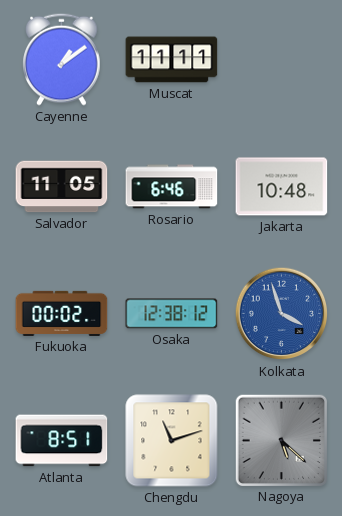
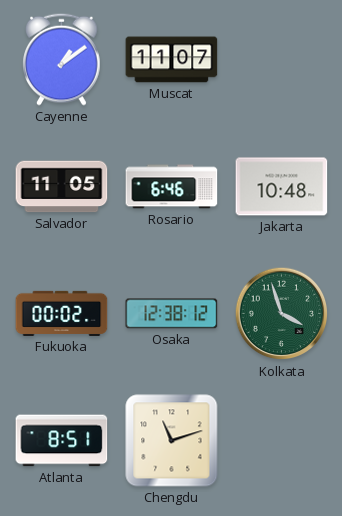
Muscat: 11:11 -> 11:07 (172, 60)
Kolkata dial: blue -> green (282, 314)
Nagoya: 5:22 -> none (281, 440)
